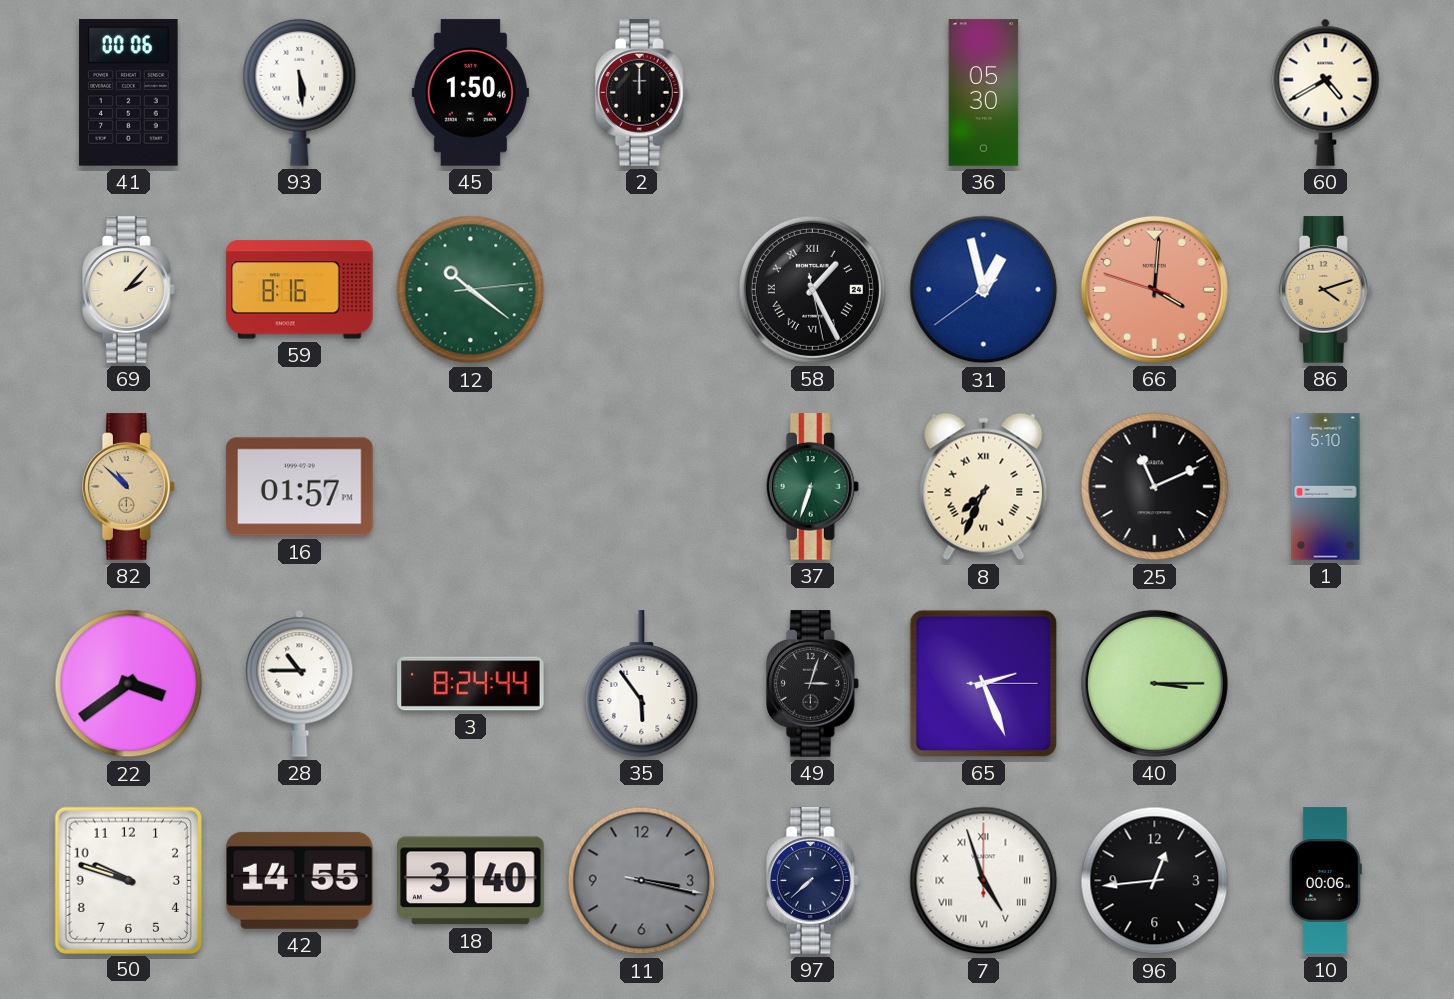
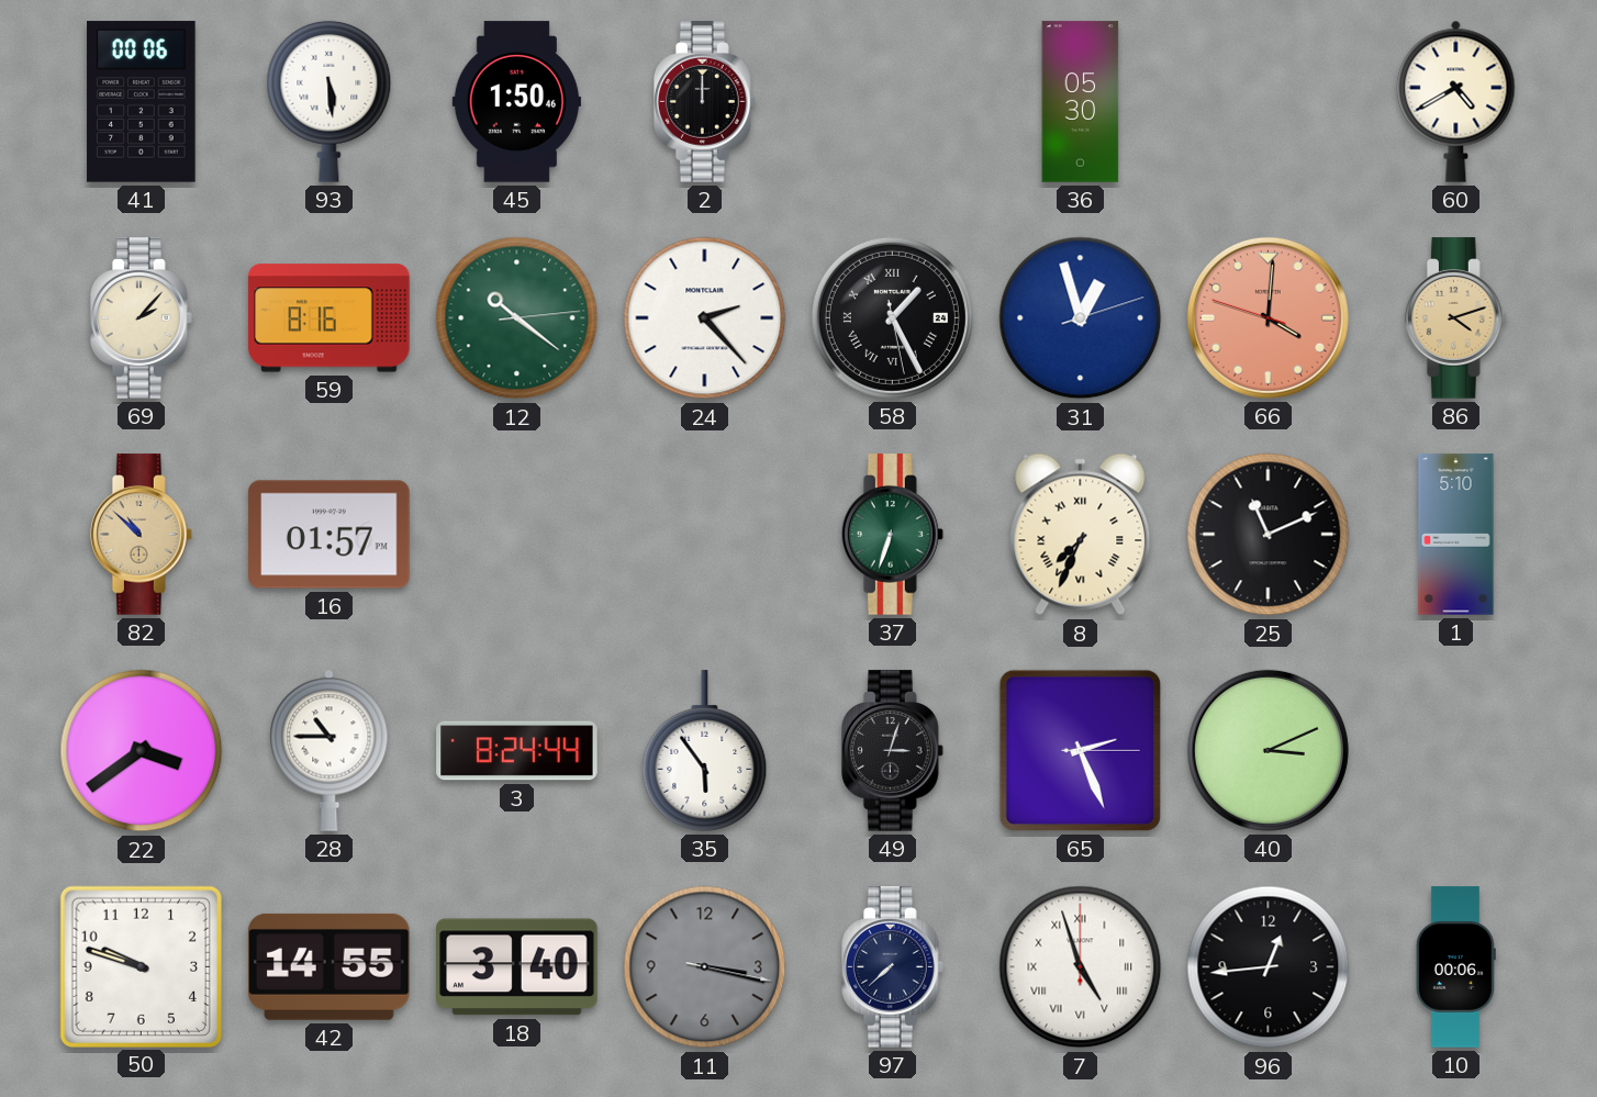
24: none -> 2:23 (705, 318)
31: 12:57:39 -> 12:57:12 (1081, 318)
40: 3:15 -> 3:11 (1267, 750)
